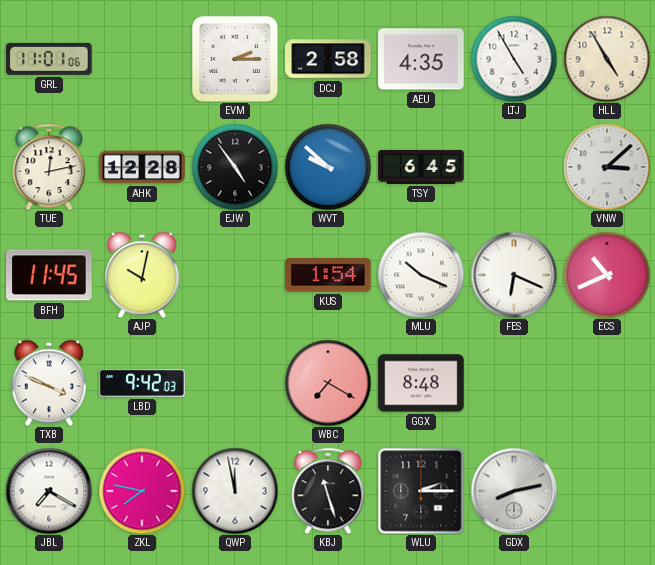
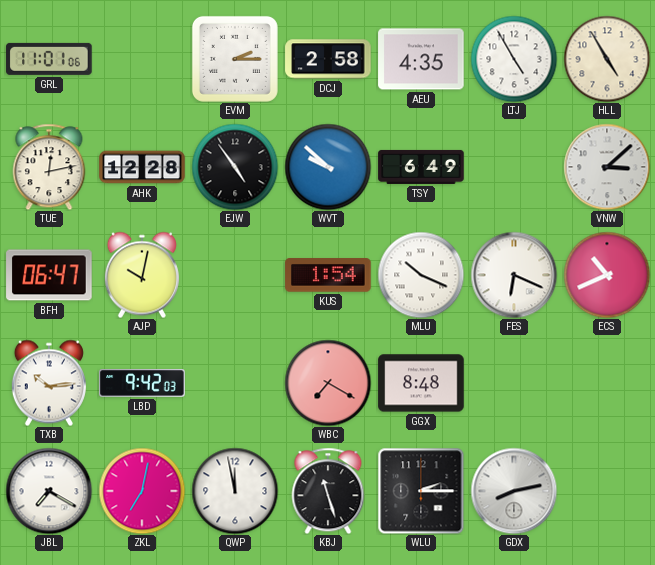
TSY: 6:45 -> 6:49 (421, 167)
BFH: 11:45 -> 06:47 (49, 275)
TXB: 3:49 -> 10:14 (49, 383)
ZKL: 7:47 -> 7:02 (142, 491)
